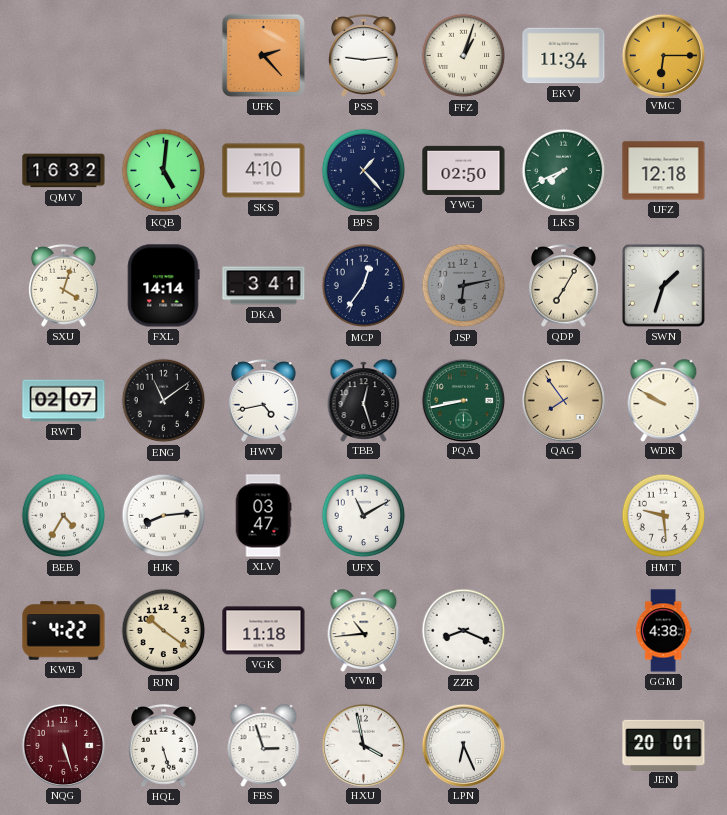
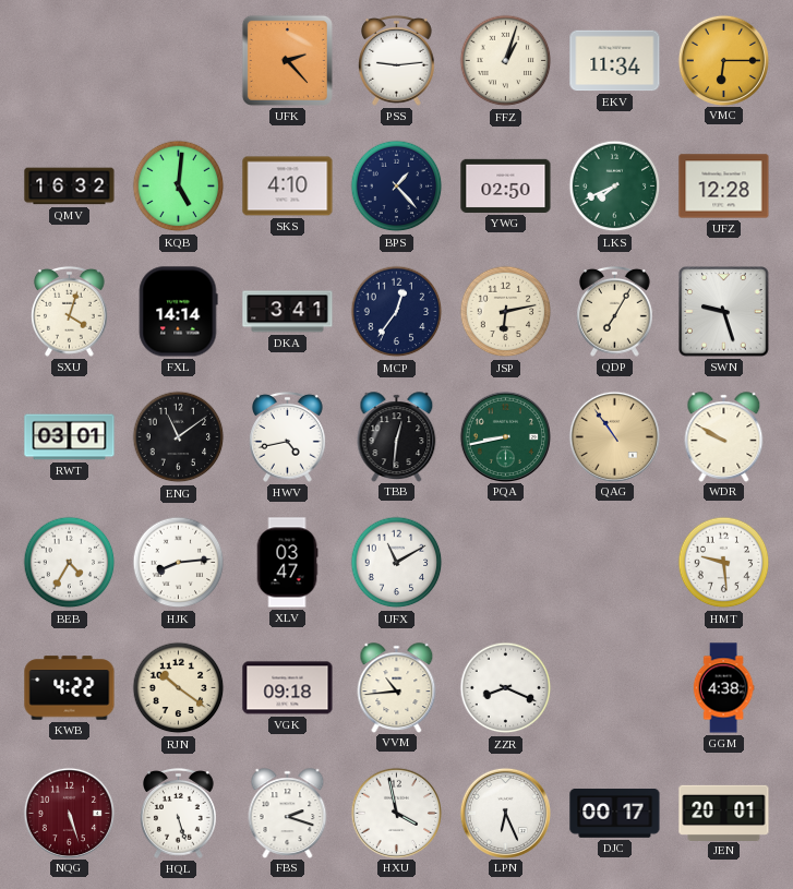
UFZ: 12:18 -> 12:28 (724, 187)
JSP dial: grey -> cream (506, 312)
SWN: 1:33 -> 9:27 (724, 312)
RWT: 02:07 -> 03:01 (70, 437)
TBB: 12:27 -> 12:31 (397, 436)
QAG: 7:54 -> 10:54 (614, 436)
VGK: 11:18 -> 09:18 (288, 688)
FBS: 2:57 -> 2:18 (288, 813)
DJC: none -> 00:17 (615, 814)
